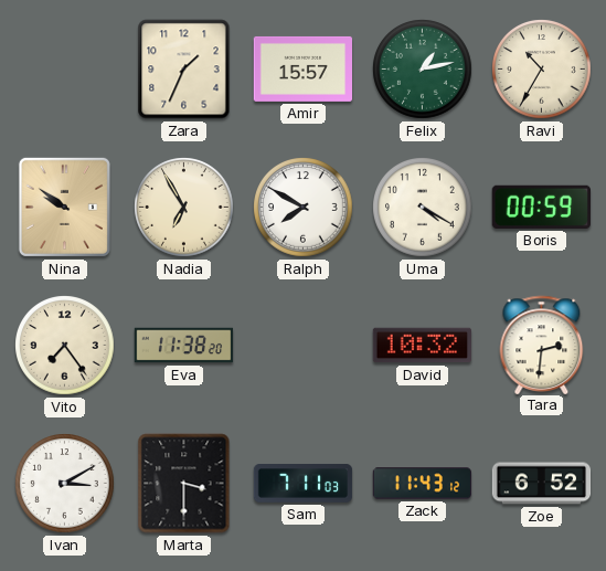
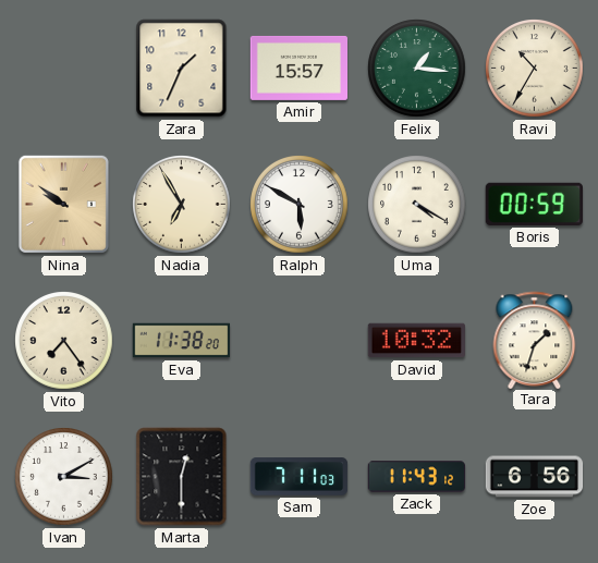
Felix: 1:13 -> 1:16 (417, 69)
Ralph: 7:50 -> 5:50 (300, 205)
Tara: 2:31 -> 1:33 (535, 340)
Marta: 3:30 -> 12:30 (182, 477)
Zoe: 6:52 -> 6:56 (535, 477)
